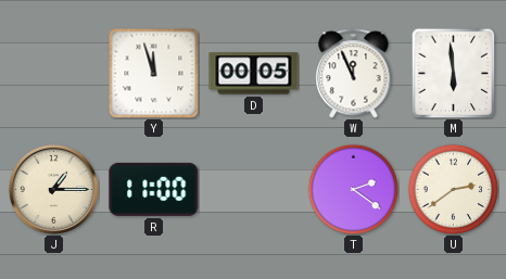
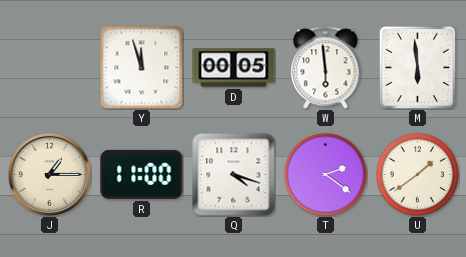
W: 11:56 -> 5:59 (326, 68)
Q: none -> 4:18 (234, 175)
U: 2:39 -> 1:39 (417, 174)
